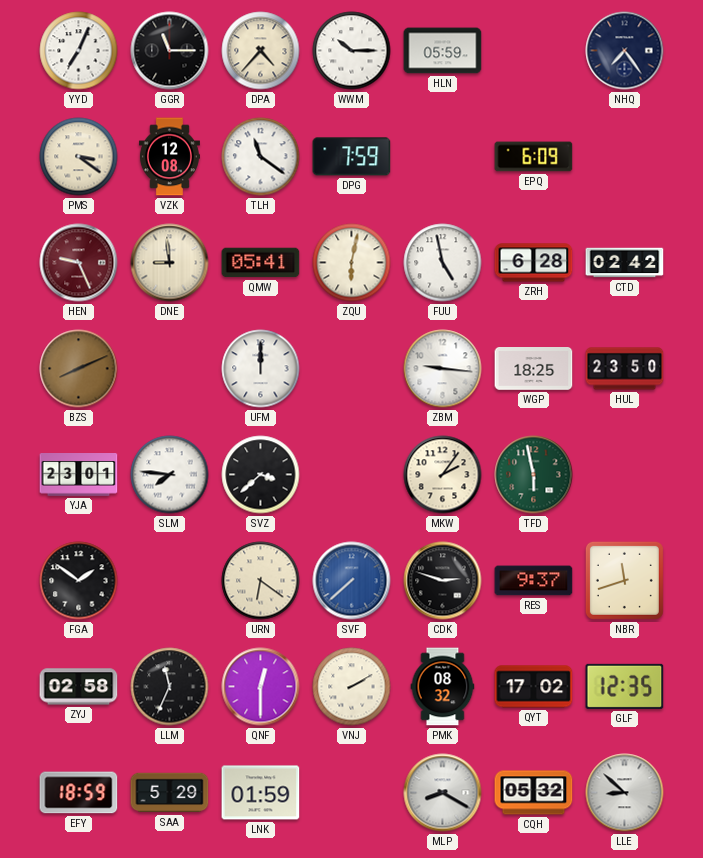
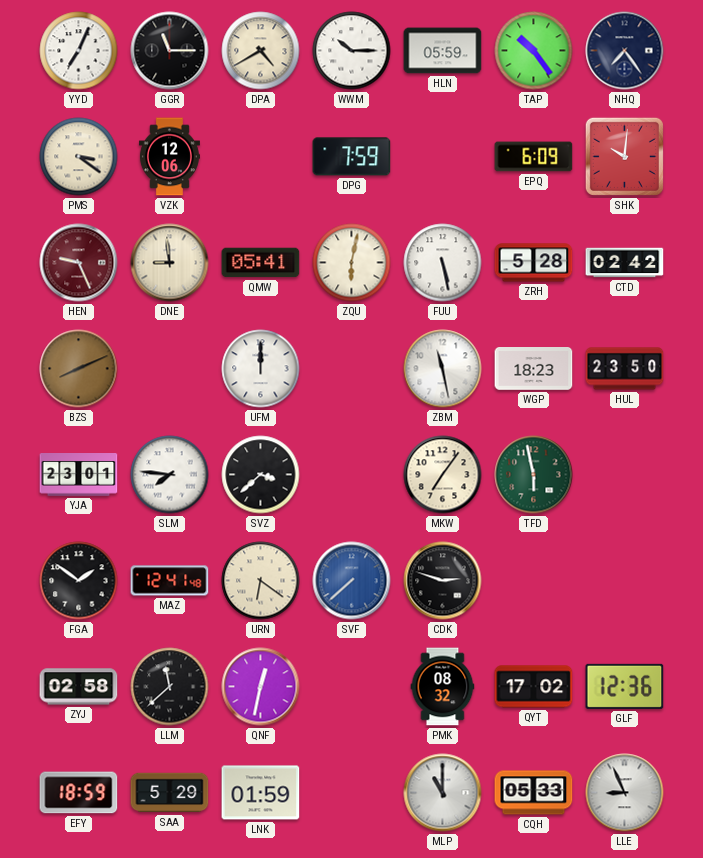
DPA: 4:37 -> 4:40 (261, 51)
TAP: none -> 10:24 (534, 51)
VZK: 12:08 -> 12:06 (169, 157)
TLH: 11:21 -> none (261, 157)
SHK: none -> 10:01 (624, 156)
FUU: 4:58 -> 5:28 (443, 263)
ZRH: 6:28 -> 5:28 (534, 263)
ZBM: 9:16 -> 11:28 (443, 369)
WGP: 18:25 -> 18:23 (534, 369)
MKW: 2:06 -> 7:06 (443, 475)
MAZ: none -> 12:41 (170, 581)
RES: 9:37 -> none (534, 581)
NBR: 11:42 -> none (624, 580)
LLM: 11:34 -> 11:38 (170, 687)
QNF: 12:30 -> 12:32 (261, 687)
VNJ: 2:10 -> none (352, 687)
GLF: 12:35 -> 12:36 (625, 686)
MLP: 8:20 -> 11:00 (443, 793)
CQH: 05:32 -> 05:33 (534, 793)
LLE: 8:52 -> 8:56 (625, 793)
